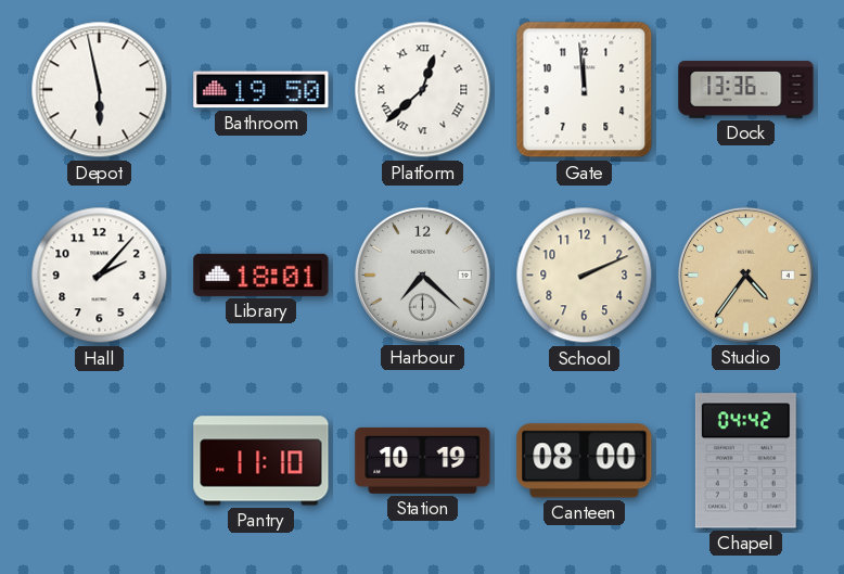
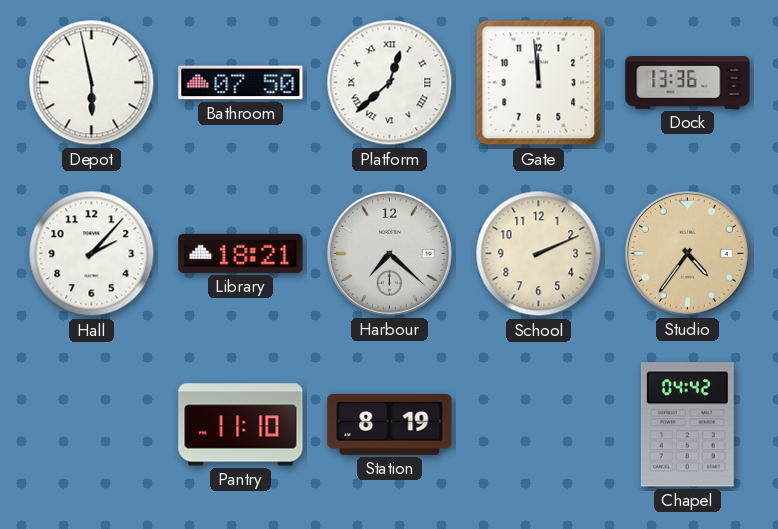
Bathroom: 19:50 -> 07:50 (241, 83)
Library: 18:01 -> 18:21 (241, 253)
Station: 10:19 -> 8:19 (390, 424)
Canteen: 08:00 -> none (585, 461)
